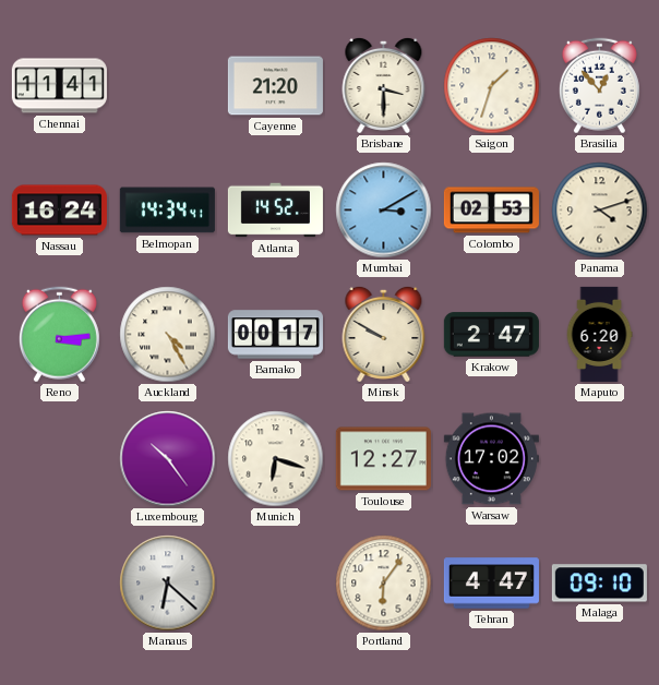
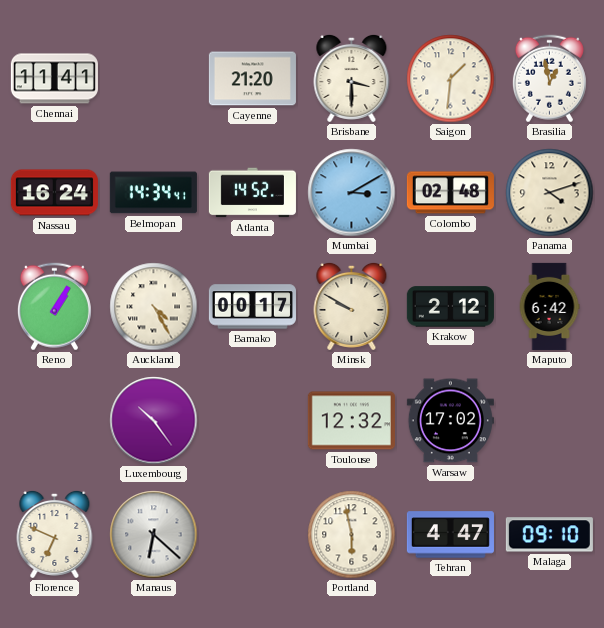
Saigon: 1:33 -> 1:31 (451, 79)
Brasilia: 12:53 -> 12:58 (549, 79)
Colombo: 02:53 -> 02:48 (450, 193)
Reno: 3:14 -> 1:05 (54, 307)
Krakow: 2:47 -> 2:12 (450, 307)
Maputo: 6:20 -> 6:42 (549, 306)
Munich: 6:18 -> none (276, 459)
Toulouse: 12:27 -> 12:32 (351, 421)
Florence: none -> 6:49 (55, 534)
Portland: 6:06 -> 5:58 (352, 535)
